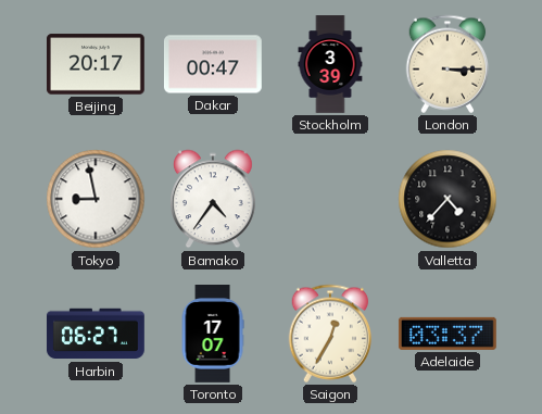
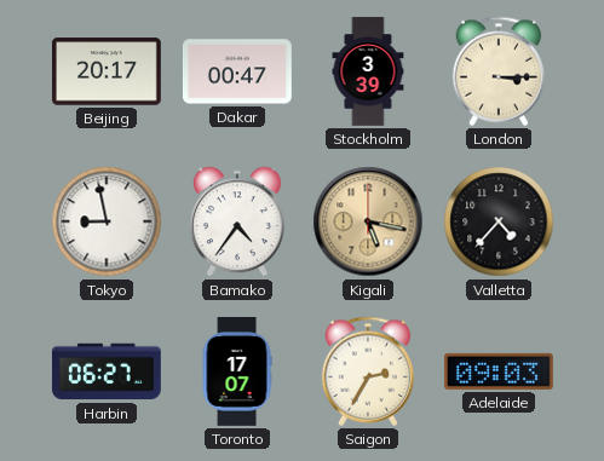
Kigali: none -> 5:17 (368, 221)
Saigon: 12:35 -> 2:35 (368, 371)
Adelaide: 03:37 -> 09:03 (499, 371)
